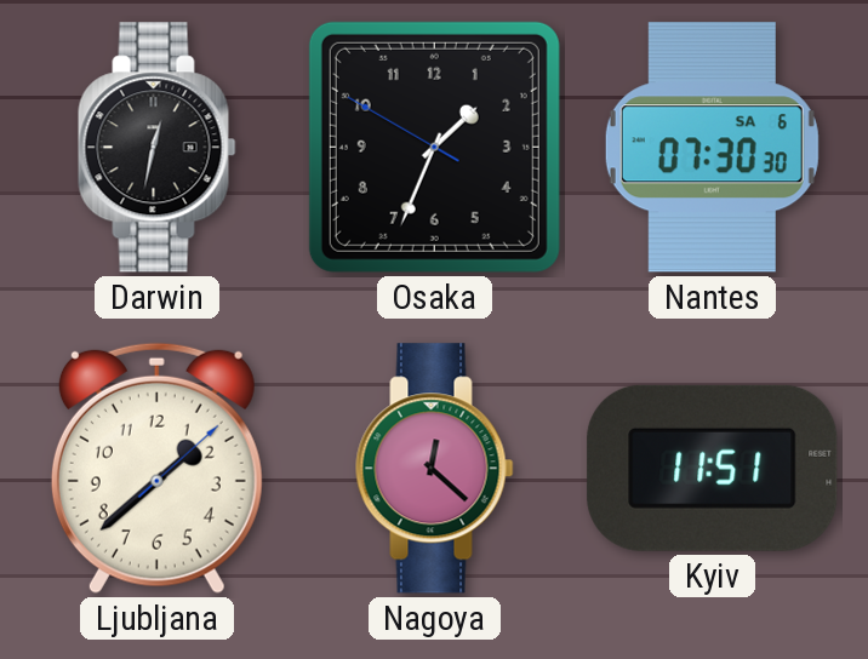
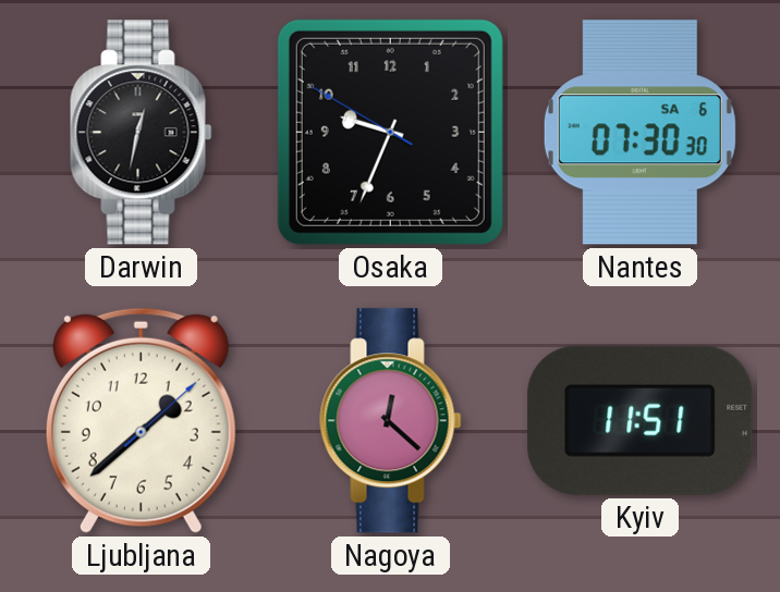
Osaka: 1:33 -> 9:33 (390, 132)
